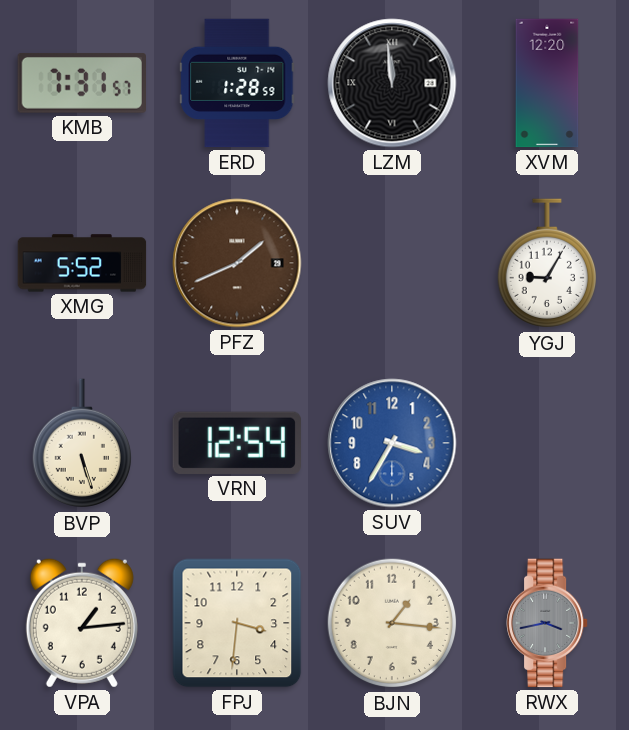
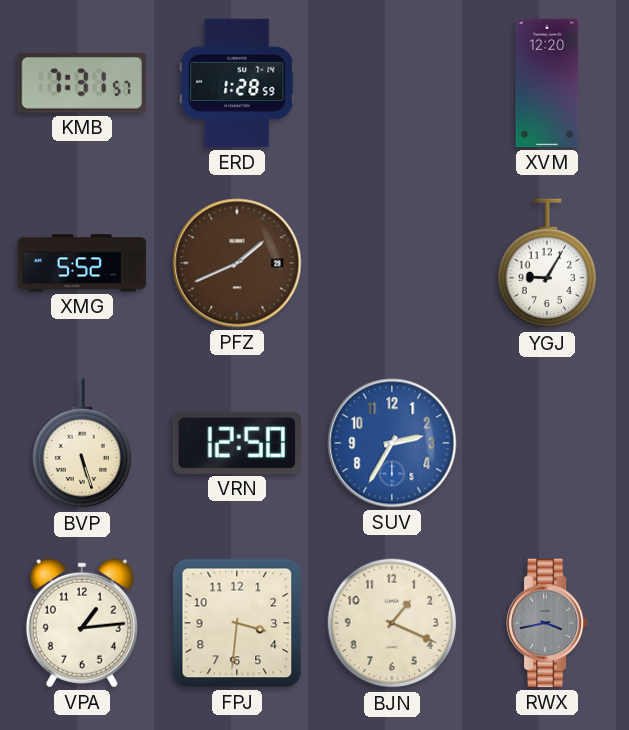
LZM: 11:59 -> none (392, 83)
VRN: 12:54 -> 12:50 (237, 443)
SUV: 3:35 -> 2:35 (392, 443)
BJN: 1:16 -> 1:19 (392, 623)
